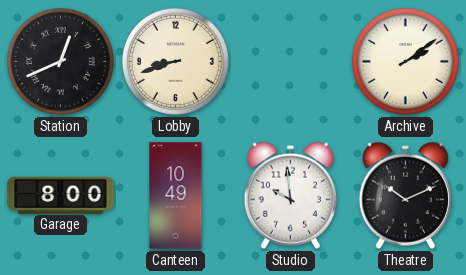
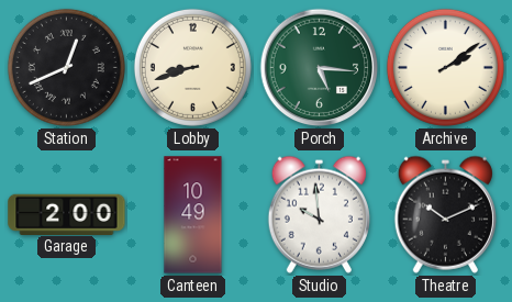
Porch: none -> 5:16 (320, 68)
Garage: 8:00 -> 2:00 (67, 214)
